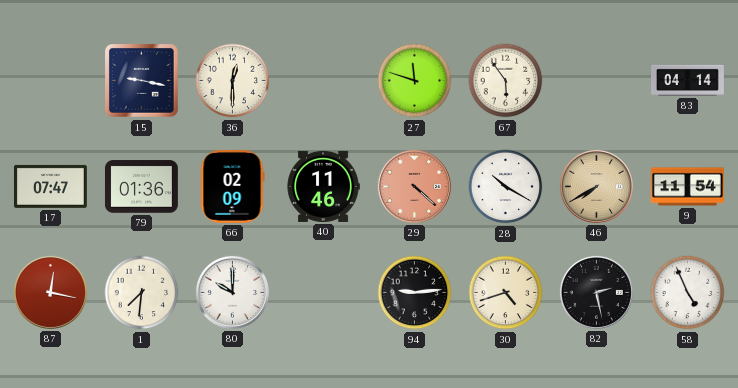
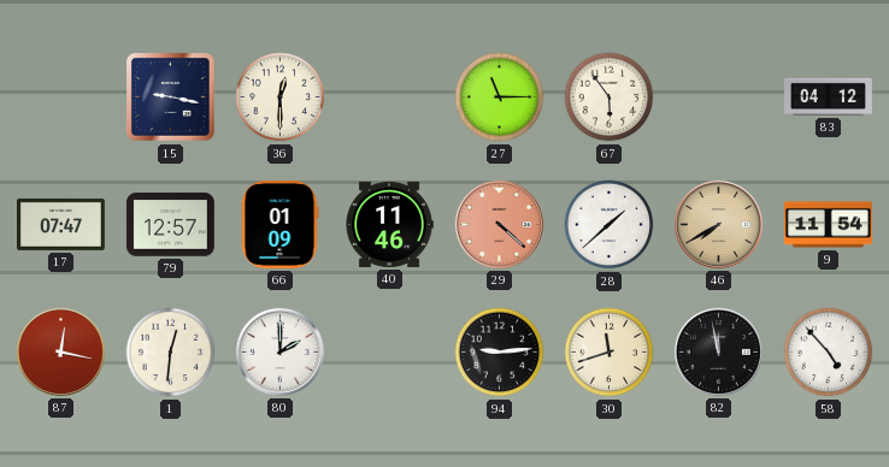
27: 11:48 -> 11:15 (500, 97)
83: 04:14 -> 04:12 (829, 96)
79: 01:36 -> 12:57 (170, 225)
66: 02:09 -> 01:09 (279, 224)
28: 10:20 -> 1:38 (610, 225)
1: 7:31 -> 12:31 (171, 353)
80: 10:00 -> 2:00 (279, 351)
30: 4:42 -> 11:42 (610, 353)
82: 2:28 -> 11:58 (718, 351)
58: 4:56 -> 4:53 (829, 353)
